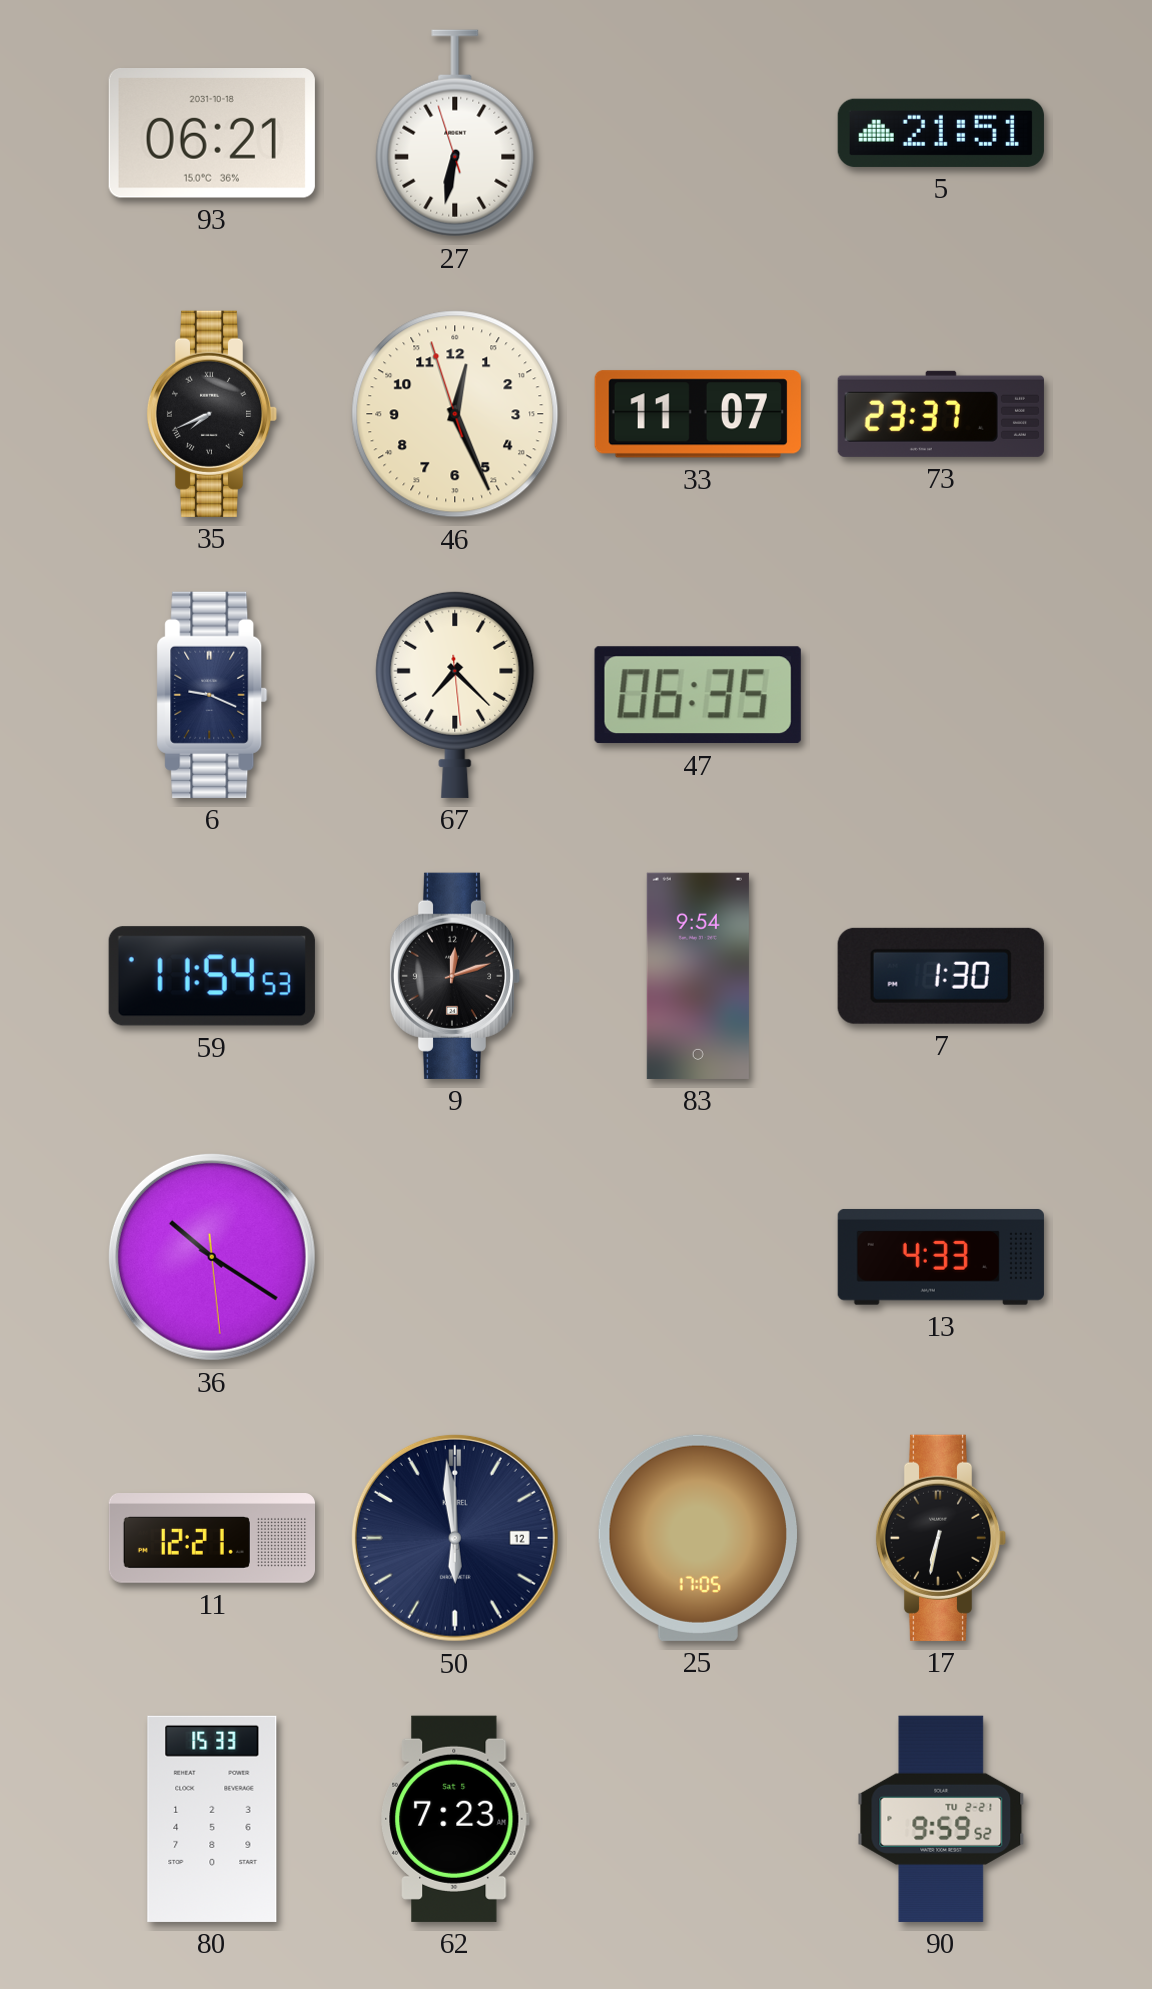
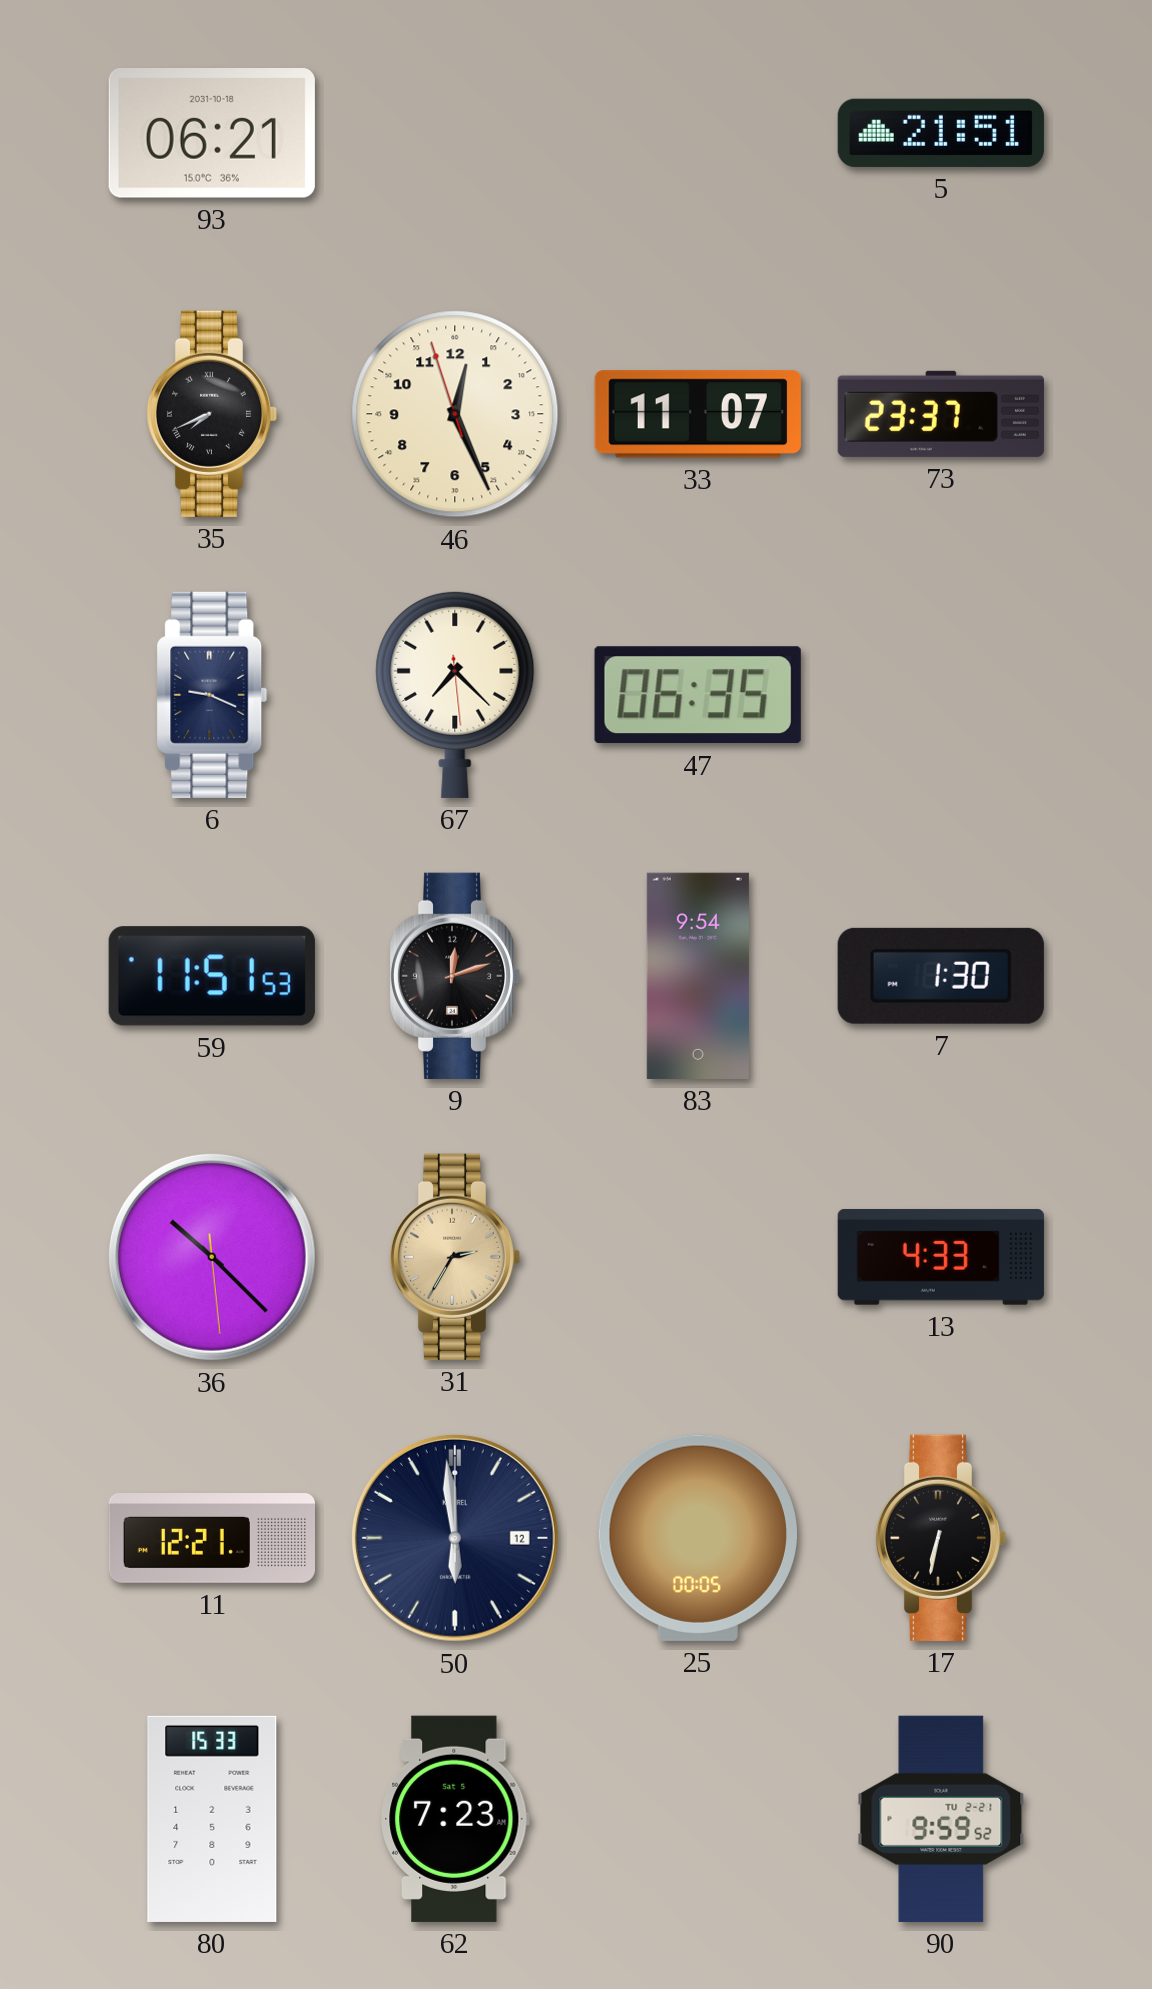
27: 6:31 -> none (455, 133)
59: 11:54 -> 11:51 (212, 976)
36: 10:20 -> 10:22 (212, 1257)
31: none -> 2:35 (455, 1257)
25: 17:05 -> 00:05 (698, 1538)
